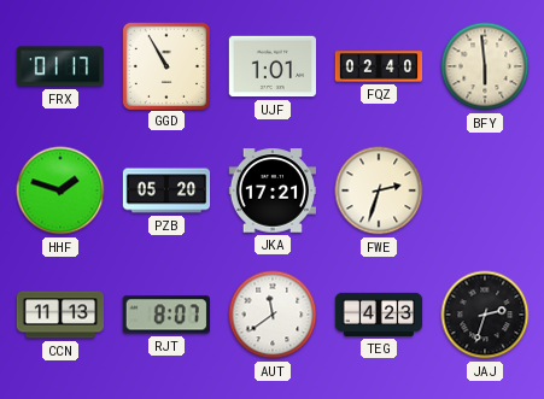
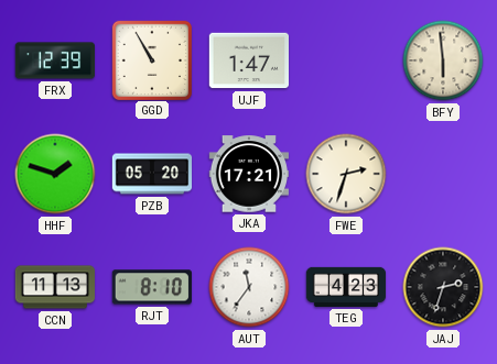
FRX: 01:17 -> 12:39 (55, 60)
UJF: 1:01 -> 1:47 (248, 60)
FQZ: 02:40 -> none (379, 66)
RJT: 8:07 -> 8:10 (152, 287)
AUT: 11:39 -> 11:36 (249, 287)
